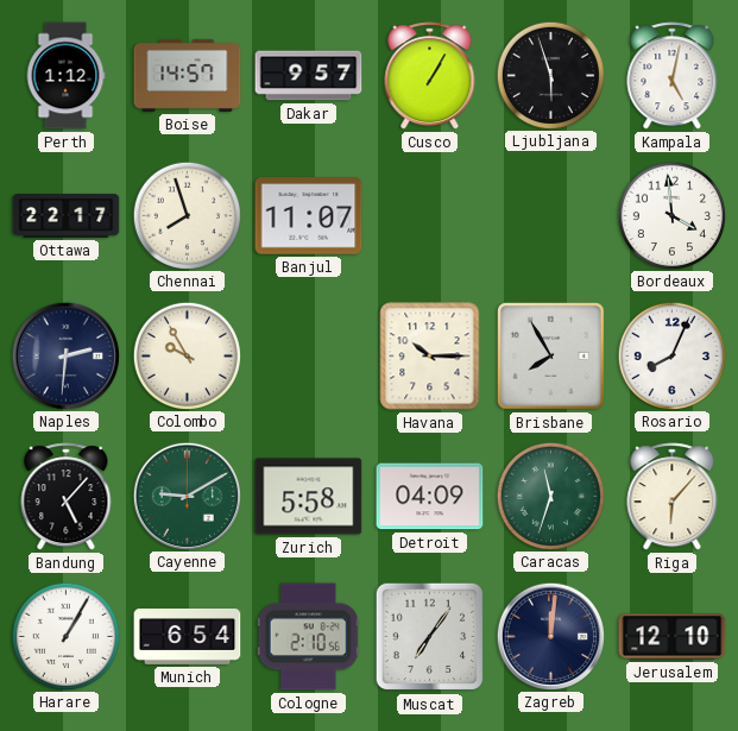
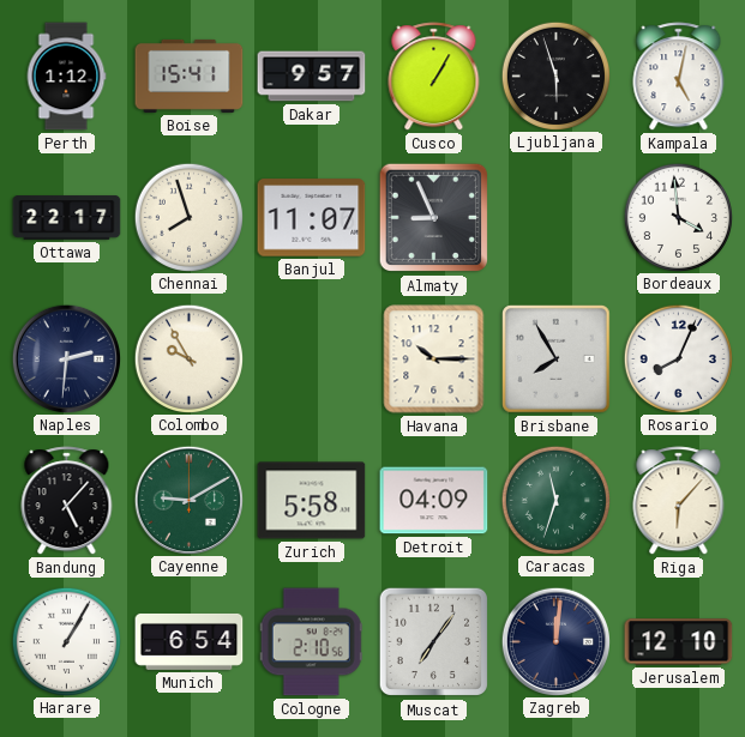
Boise: 14:57 -> 15:41 (190, 75)
Almaty: none -> 8:56 (434, 218)
